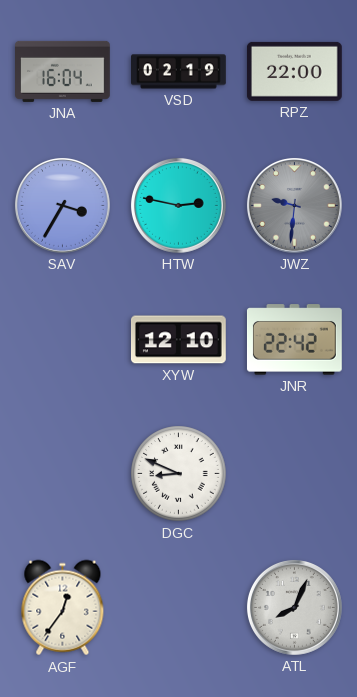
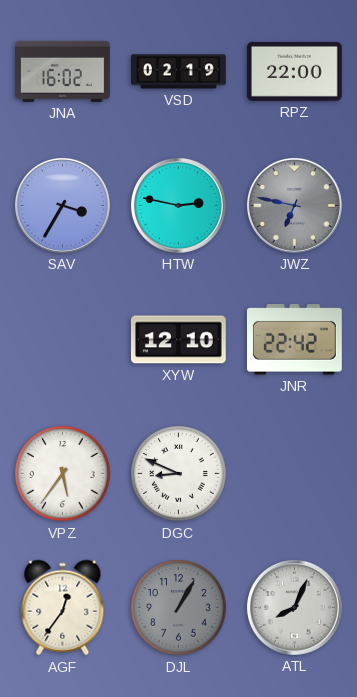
JNA: 16:04 -> 16:02 (63, 71)
JWZ: 9:31 -> 6:47 (294, 205)
VPZ: none -> 5:36 (63, 474)
DJL: none -> 1:05 (179, 608)
